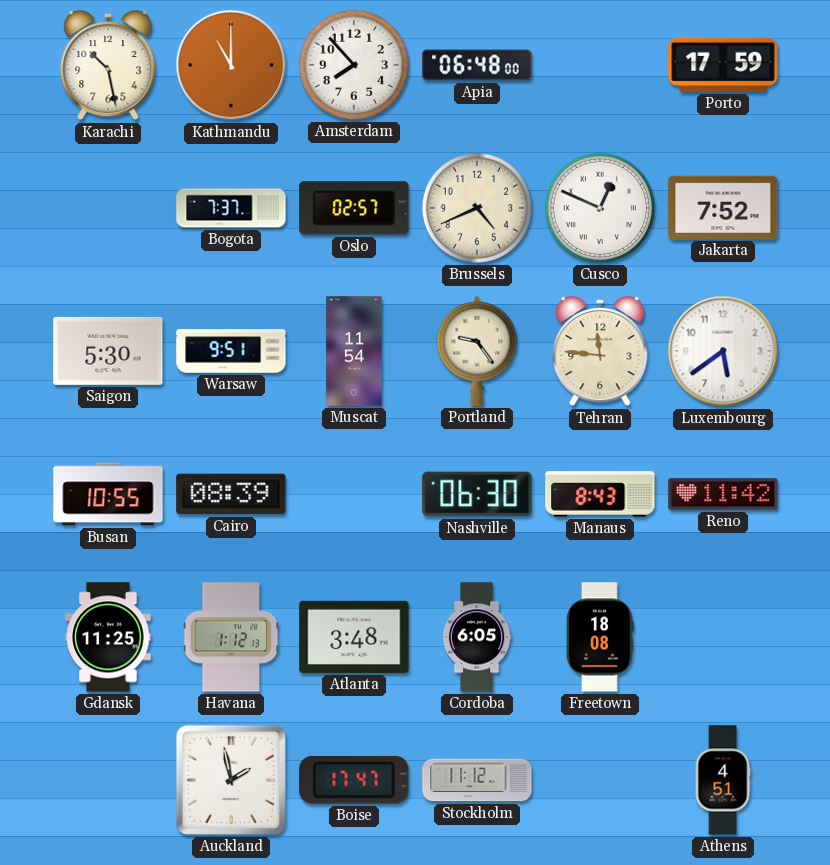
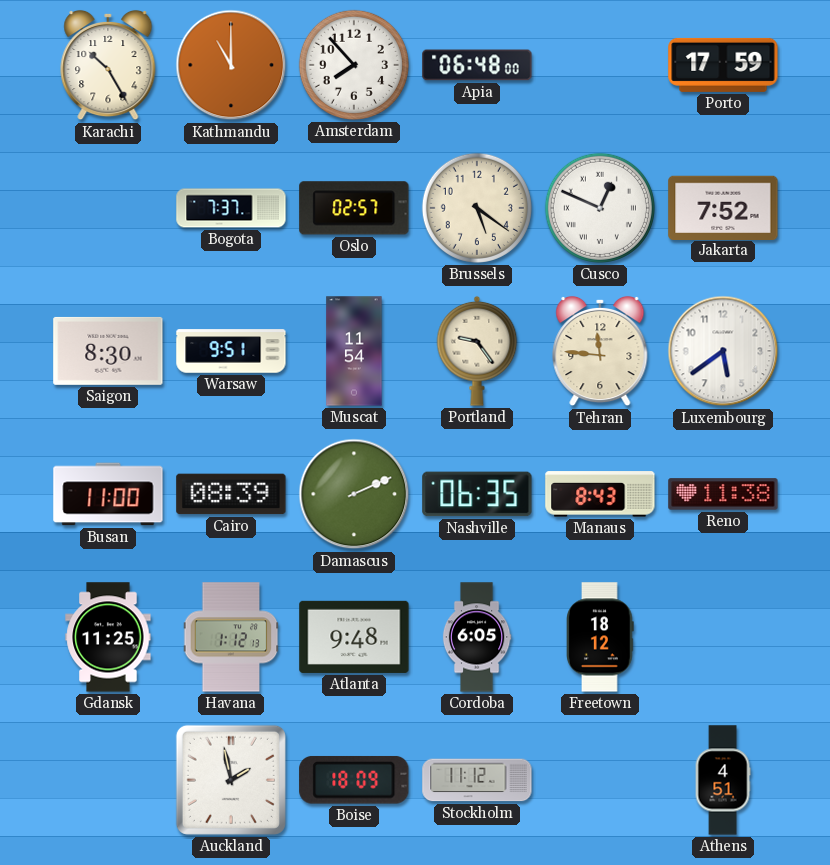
Karachi: 10:28 -> 10:25 (108, 65)
Brussels: 4:41 -> 5:21 (477, 208)
Saigon: 5:30 -> 8:30 (108, 351)
Busan: 10:55 -> 11:00 (108, 494)
Damascus: none -> 2:11 (354, 494)
Nashville: 06:30 -> 06:35 (477, 494)
Reno: 11:42 -> 11:38 (723, 494)
Atlanta: 3:48 -> 9:48 (354, 637)
Freetown: 18:08 -> 18:12 (600, 637)
Boise: 17:47 -> 18:09 (354, 780)
